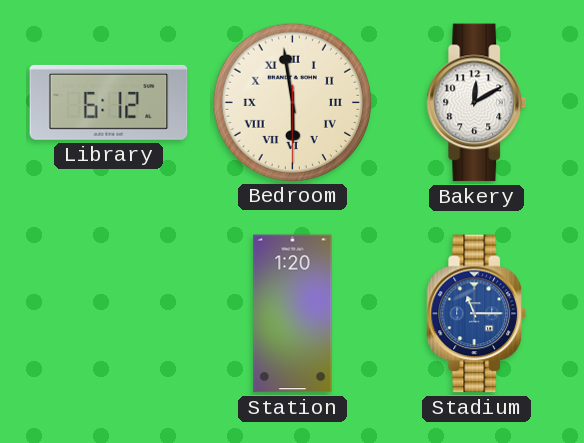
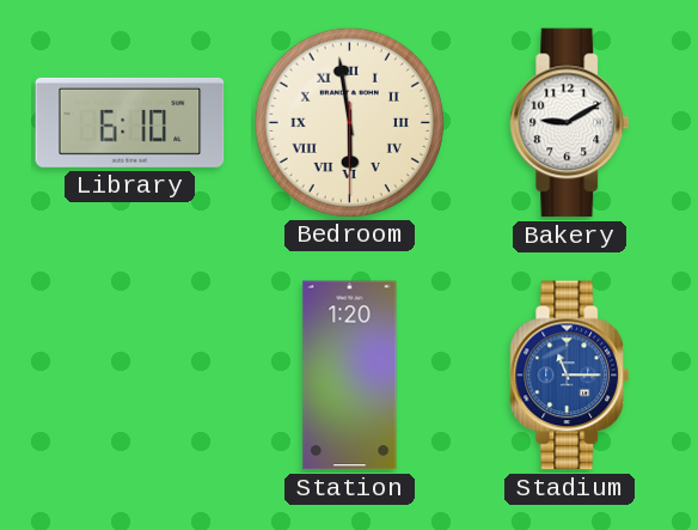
Library: 6:12 -> 6:10 (130, 122)
Bakery: 12:10 -> 9:10 (570, 123)
